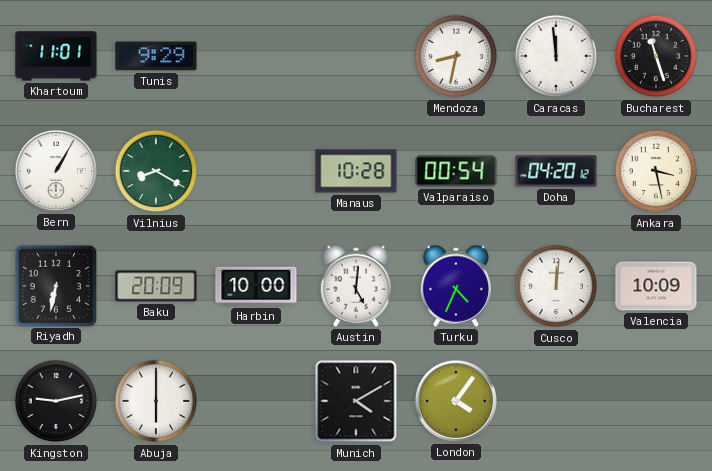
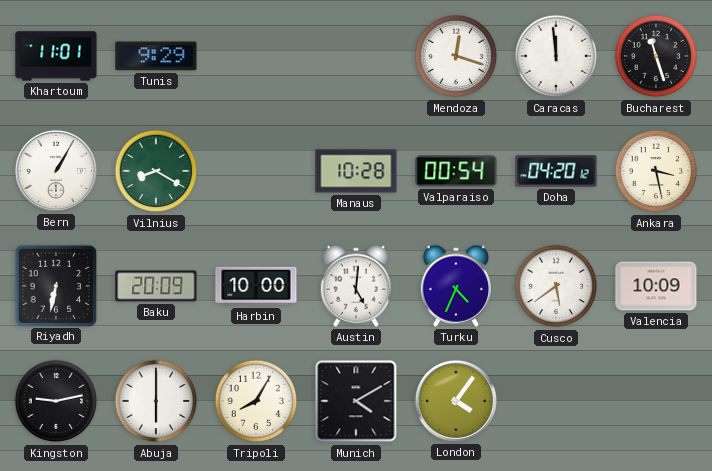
Mendoza: 8:32 -> 12:18 (456, 56)
Cusco: 12:01 -> 5:39 (556, 286)
Tripoli: none -> 8:05 (256, 401)
